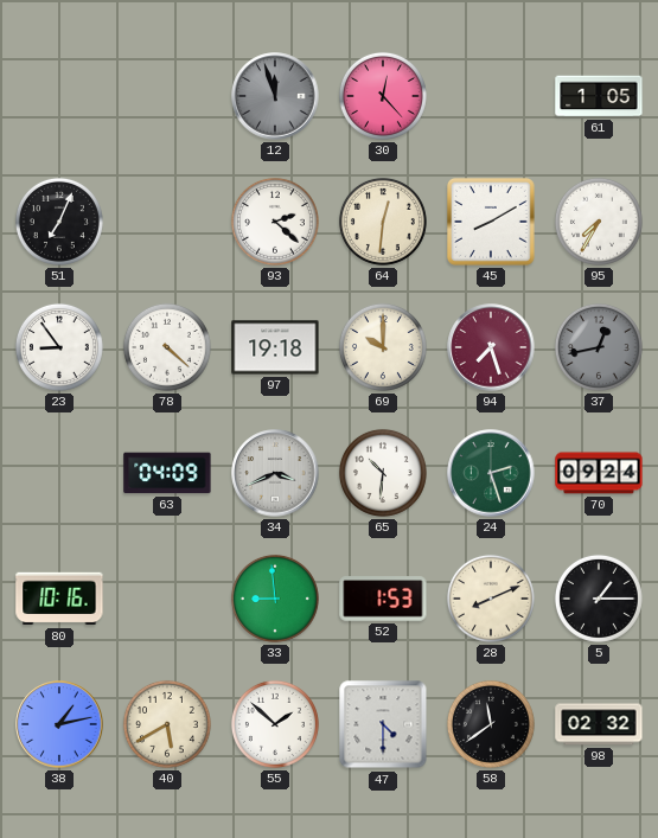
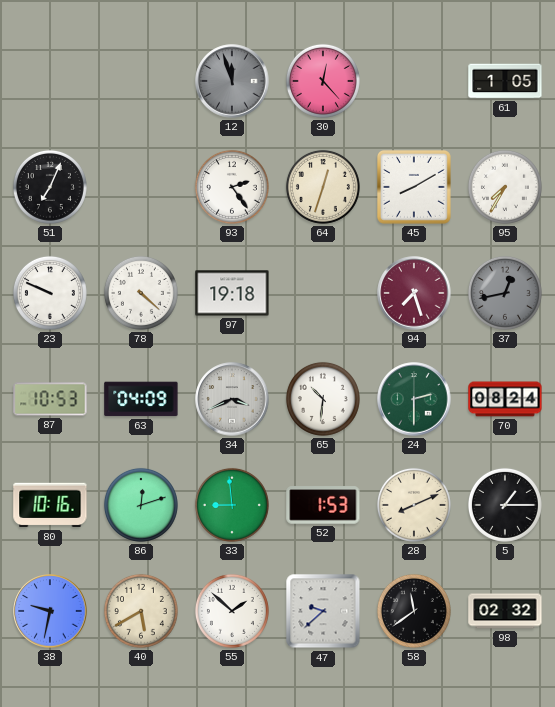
93: 2:22 -> 2:24 (232, 187)
64: 12:31 -> 12:33 (323, 187)
23: 8:54 -> 9:49 (50, 293)
69: 10:00 -> none (383, 347)
87: none -> 10:53 (50, 399)
24: 2:27 -> 2:30 (414, 399)
70: 09:24 -> 08:24 (505, 399)
86: none -> 12:12 (141, 505)
38: 1:13 -> 9:32 (50, 611)
47: 4:30 -> 9:38 (323, 611)
